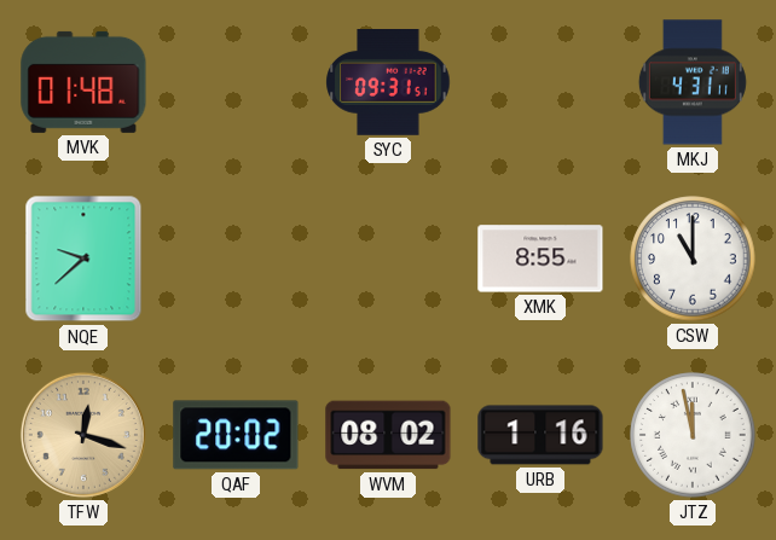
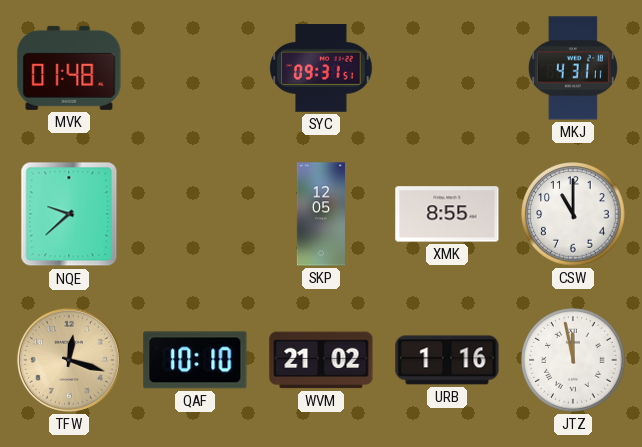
SKP: none -> 12:05 (320, 214)
QAF: 20:02 -> 10:10 (195, 360)
WVM: 08:02 -> 21:02 (321, 360)
